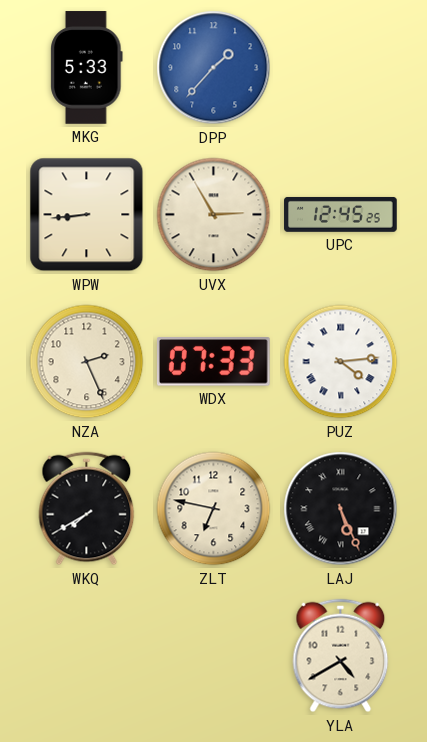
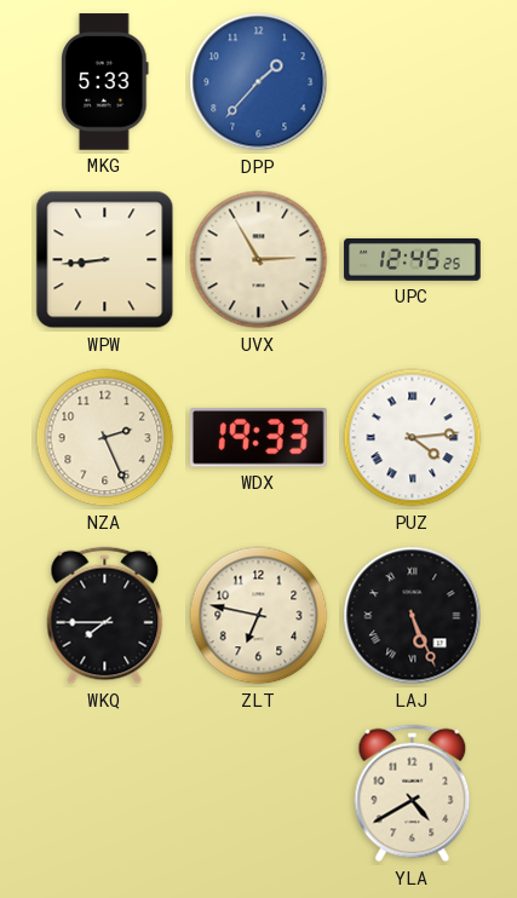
WDX: 07:33 -> 19:33 (258, 438)
WKQ: 7:40 -> 7:45 (105, 616)
